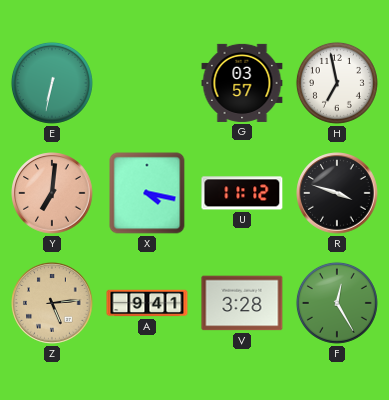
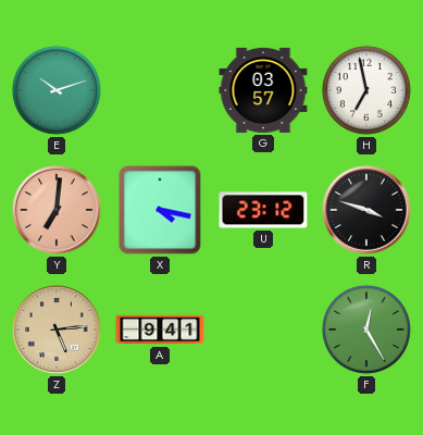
E: 6:32 -> 10:12 (57, 90)
U: 11:12 -> 23:12 (263, 210)
V: 3:28 -> none (242, 303)
